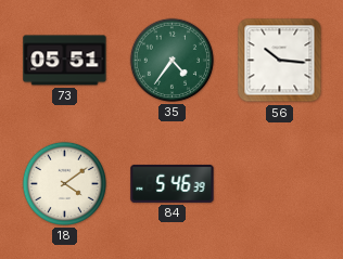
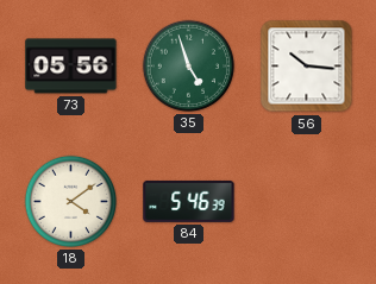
73: 05:51 -> 05:56 (71, 67)
35: 4:36 -> 4:57 (188, 65)
